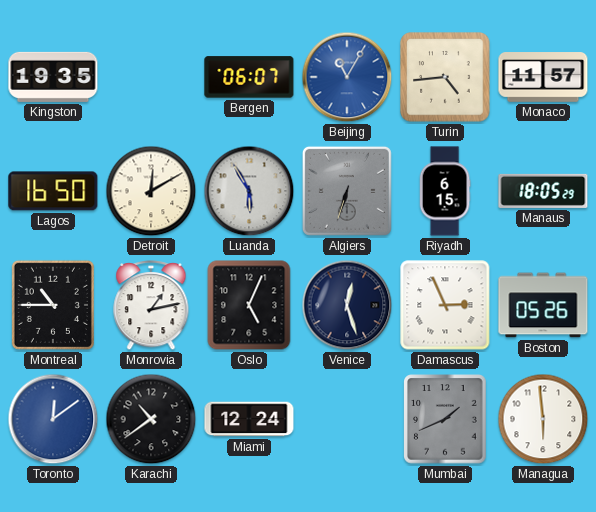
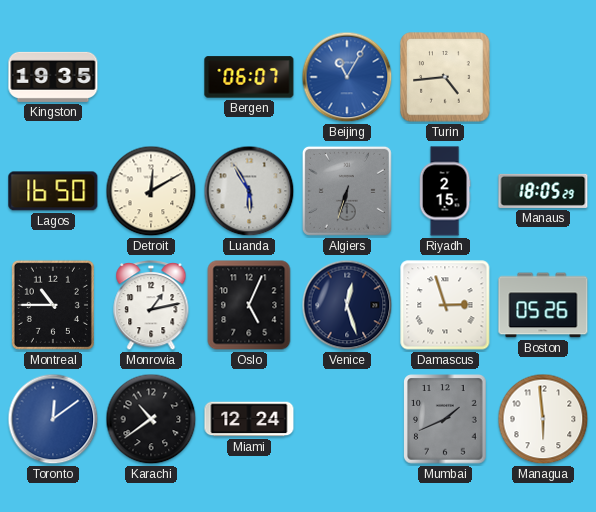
Monaco: 11:57 -> none (543, 77)
Riyadh: 6:15 -> 2:15 (445, 191)
Damascus: 2:56 -> 2:57 (445, 305)
